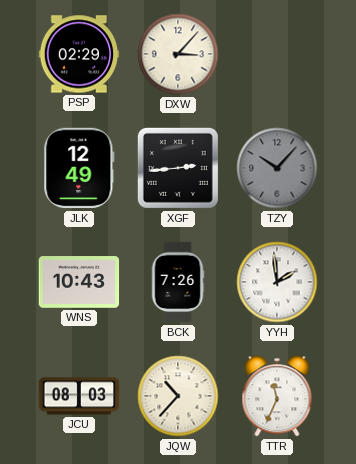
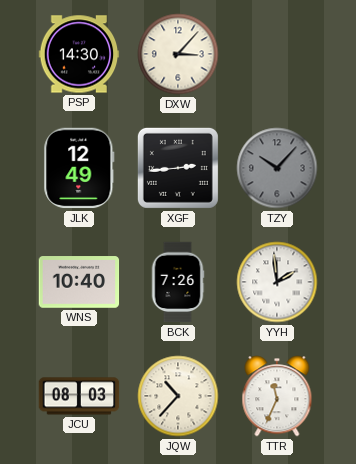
PSP: 02:29 -> 14:30 (79, 54)
WNS: 10:43 -> 10:40 (79, 282)
